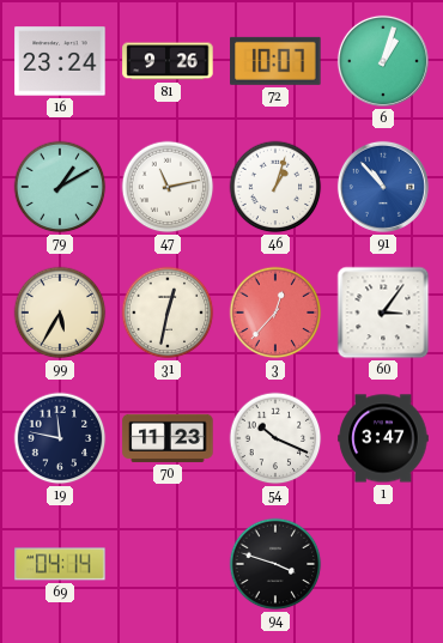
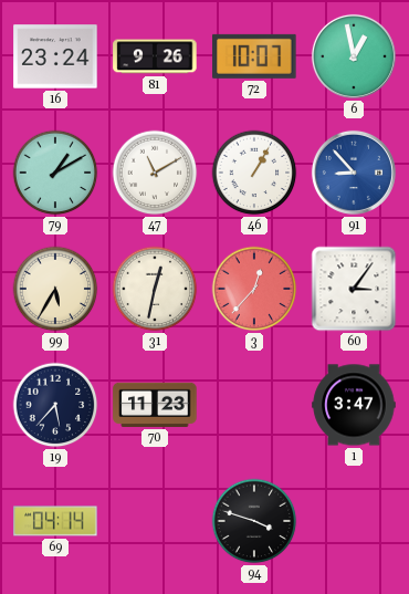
6: 1:03 -> 12:58 (354, 56)
47: 11:13 -> 11:10 (155, 173)
46: 1:03 -> 1:05 (254, 173)
91: 10:53 -> 8:53 (354, 173)
19: 11:47 -> 5:37 (55, 405)
54: 10:19 -> none (275, 438)
